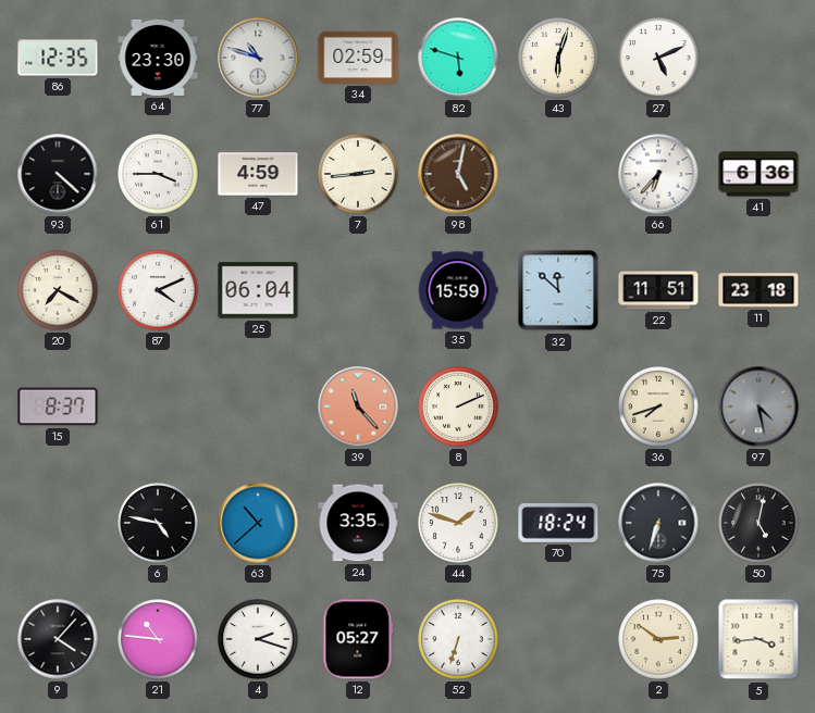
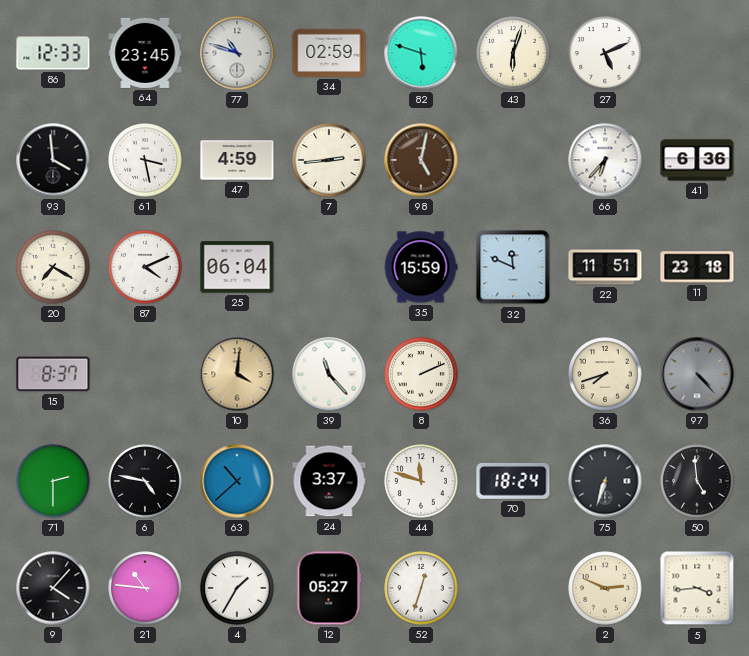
86: 12:35 -> 12:33 (53, 53)
64: 23:30 -> 23:45 (145, 53)
93: 4:22 -> 3:59 (53, 160)
61: 3:45 -> 3:28 (145, 160)
32: 11:52 -> 11:49 (513, 267)
10: none -> 4:01 (237, 374)
39 dial: salmon -> white (329, 374)
97: 4:28 -> 4:23 (697, 374)
71: none -> 2:30 (53, 481)
24: 3:35 -> 3:37 (329, 481)
44: 1:48 -> 11:48 (421, 481)
50: 5:02 -> 4:59 (697, 481)
4: 2:18 -> 1:35 (237, 588)
52: 6:33 -> 12:33 (421, 588)
2: 2:51 -> 2:49 (605, 588)
